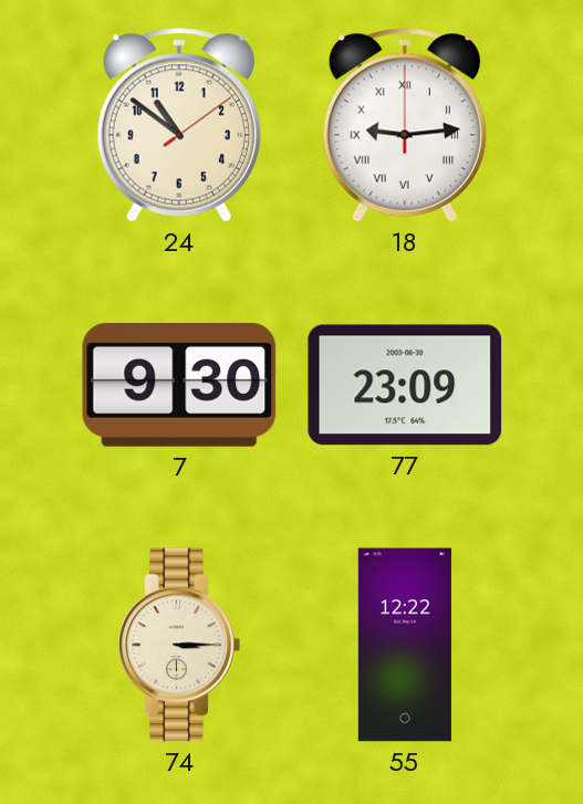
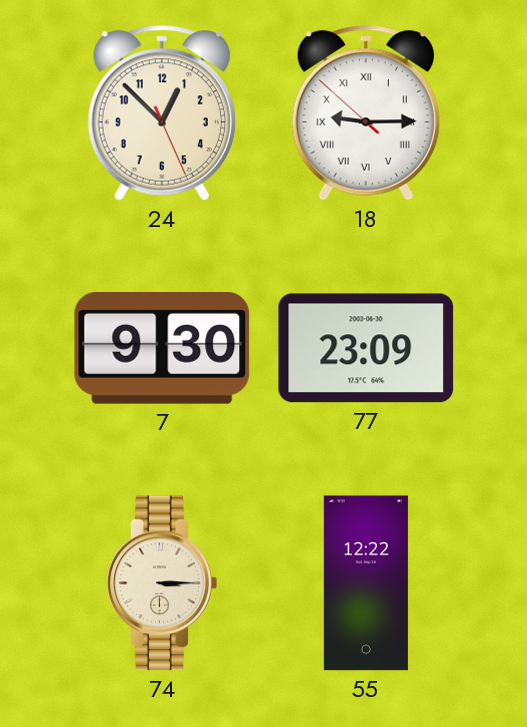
24: 10:51 -> 12:52 (162, 113)
18: 9:14:00 -> 9:14:52 (366, 113)
